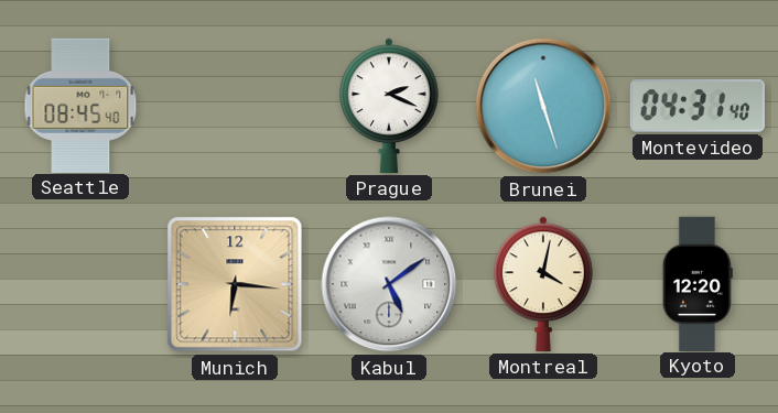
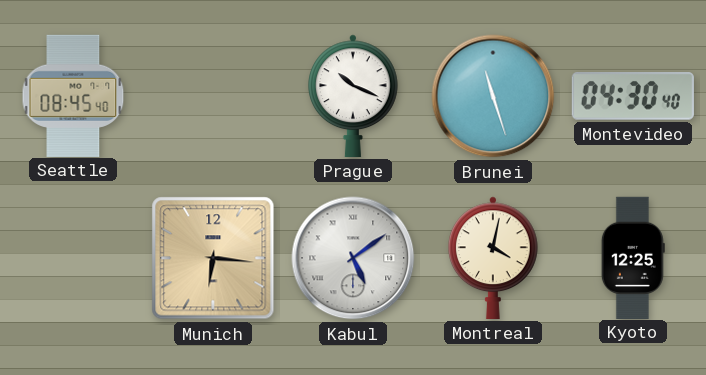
Prague: 2:19 -> 10:19 (354, 96)
Montevideo: 04:31 -> 04:30 (633, 97)
Kyoto: 12:20 -> 12:25 (633, 257)
